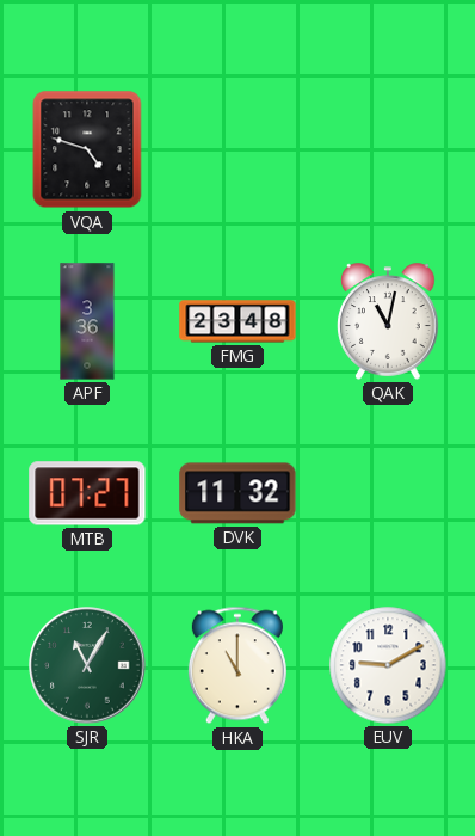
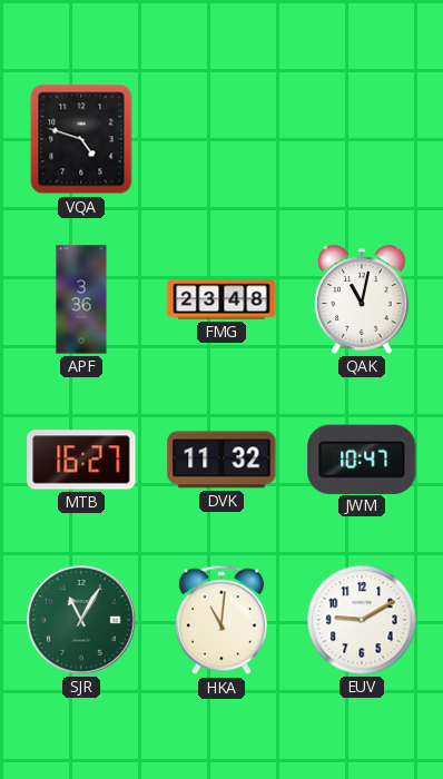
MTB: 07:27 -> 16:27 (81, 460)
JWM: none -> 10:47 (362, 458)
HKA: 11:00 -> 11:01 (221, 620)
